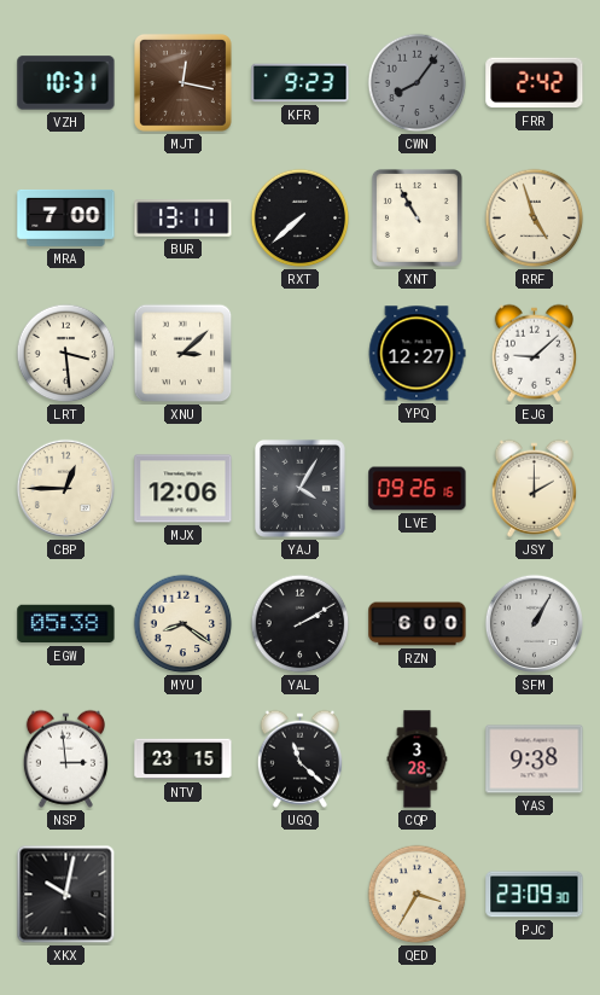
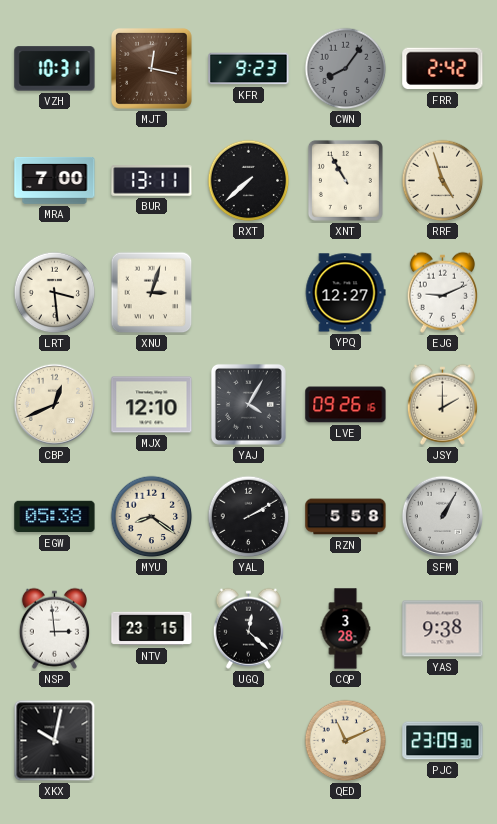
XNU: 3:08 -> 3:03 (152, 293)
EJG: 9:08 -> 9:11 (442, 292)
CBP: 12:45 -> 12:41 (54, 404)
MJX: 12:06 -> 12:10 (152, 405)
RZN: 6:00 -> 5:58 (346, 517)
UGQ: 11:22 -> 12:22 (248, 628)
QED: 3:35 -> 11:11 (346, 741)
